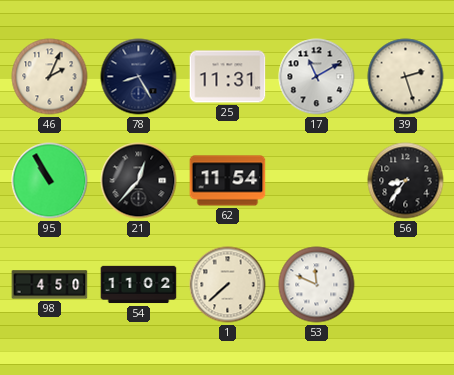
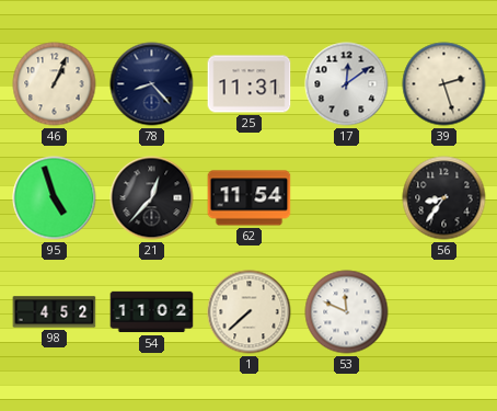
46: 2:04 -> 1:04 (55, 84)
78: 8:25 -> 8:23 (152, 84)
17: 11:10 -> 12:09 (347, 84)
95: 10:55 -> 4:57 (55, 198)
98: 4:50 -> 4:52 (55, 312)
